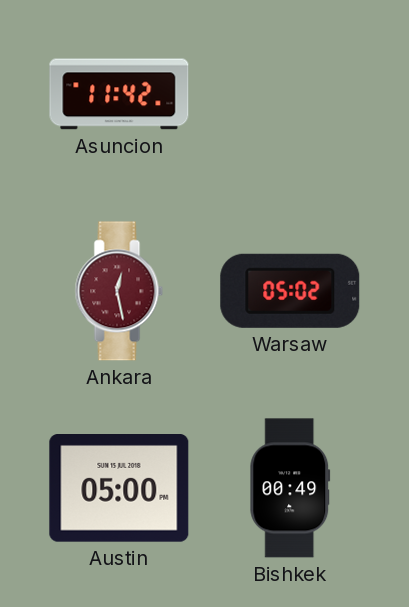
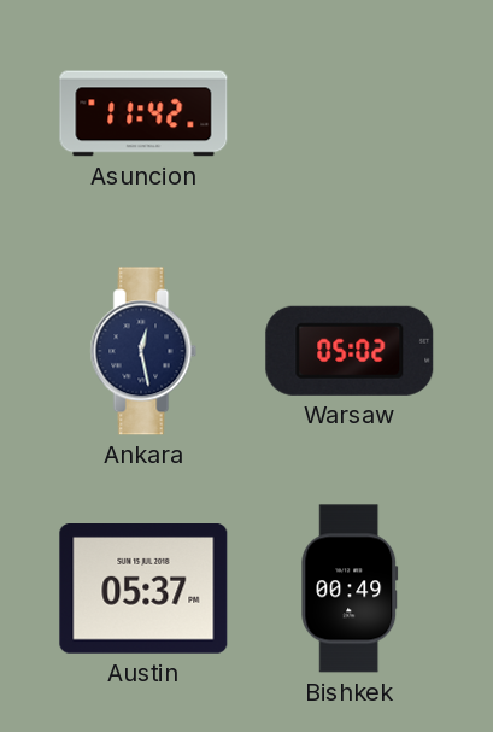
Ankara dial: burgundy -> navy (143, 351)
Austin: 05:00 -> 05:37 (143, 590)
